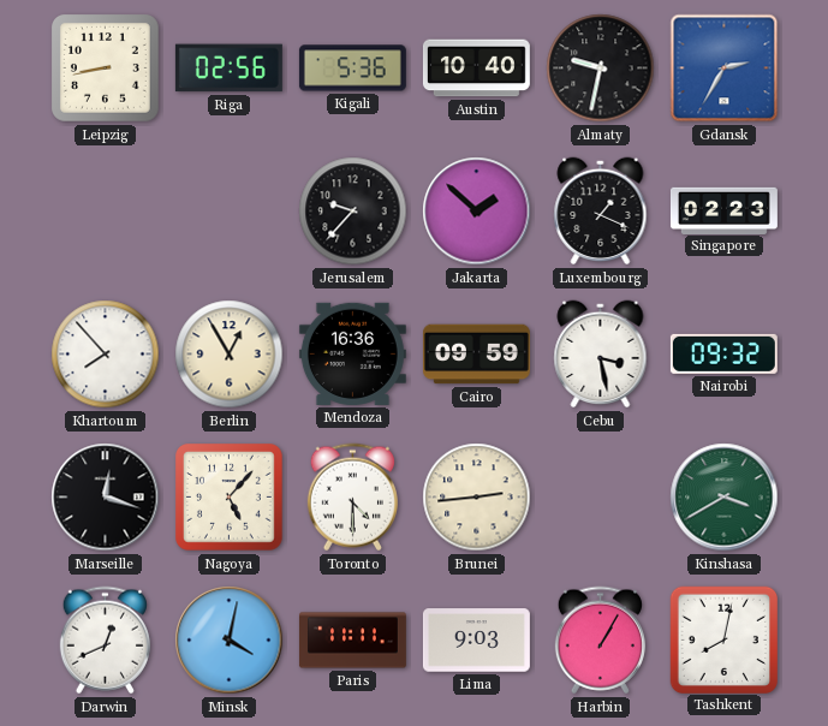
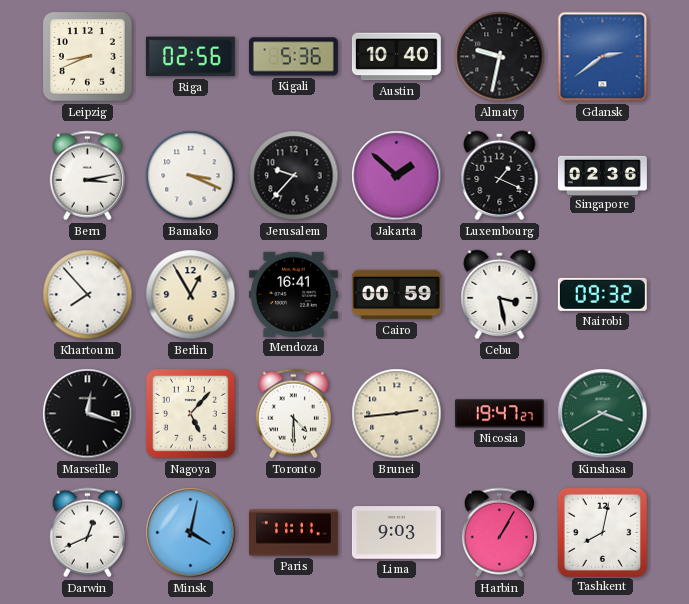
Leipzig: 8:43 -> 8:41 (88, 57)
Gdansk: 2:35 -> 2:39 (603, 57)
Bern: none -> 3:13 (87, 176)
Bamako: none -> 3:19 (191, 176)
Singapore: 02:23 -> 02:36 (602, 175)
Mendoza: 16:36 -> 16:41 (293, 294)
Cairo: 09:59 -> 00:59 (396, 295)
Nicosia: none -> 19:47 (499, 414)
